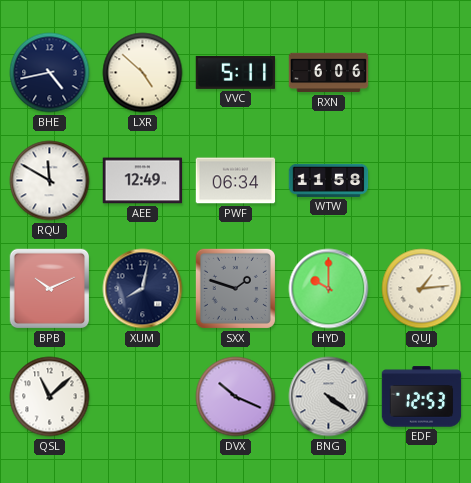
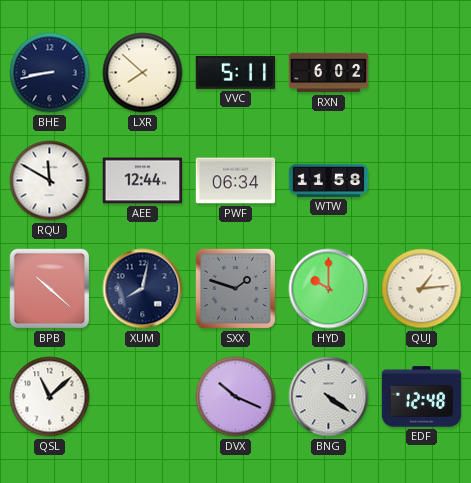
BHE: 4:43 -> 8:43 (50, 73)
LXR: 4:52 -> 7:52 (143, 73)
RXN: 6:06 -> 6:02 (329, 73)
AEE: 12:49 -> 12:44 (143, 181)
BPB: 10:11 -> 10:22 (50, 289)
EDF: 12:53 -> 12:48 (422, 397)
